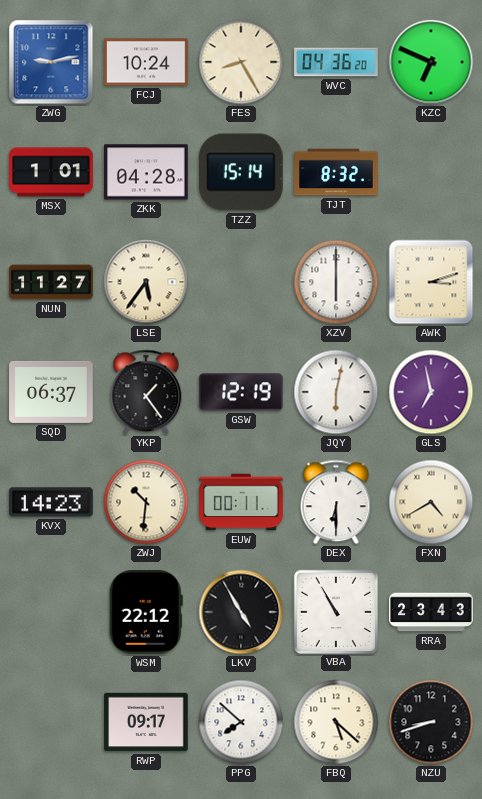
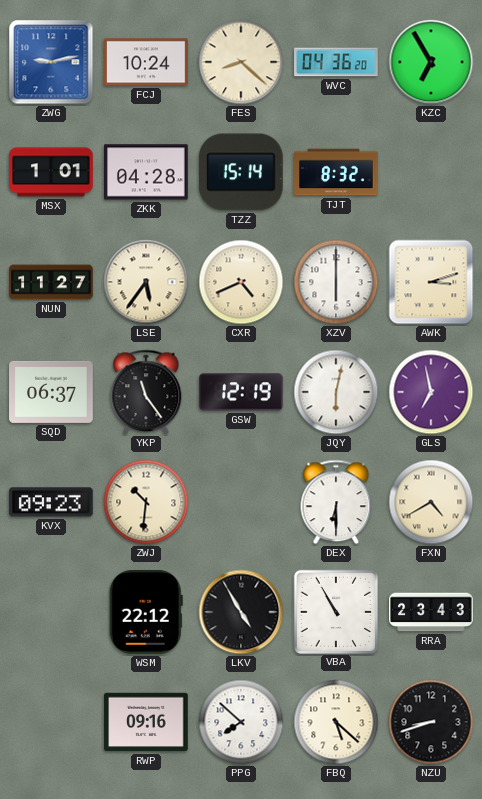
FES: 8:25 -> 8:22 (241, 62)
KZC: 6:49 -> 6:55 (431, 62)
CXR: none -> 4:41 (241, 282)
YKP: 1:24 -> 11:24 (146, 392)
KVX: 14:23 -> 09:23 (52, 502)
EUW: 00:11 -> none (241, 502)
RWP: 09:17 -> 09:16 (146, 722)
